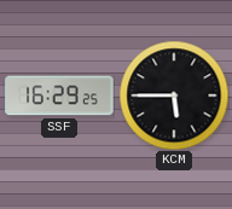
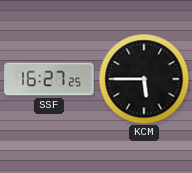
SSF: 16:29 -> 16:27 (49, 79)
